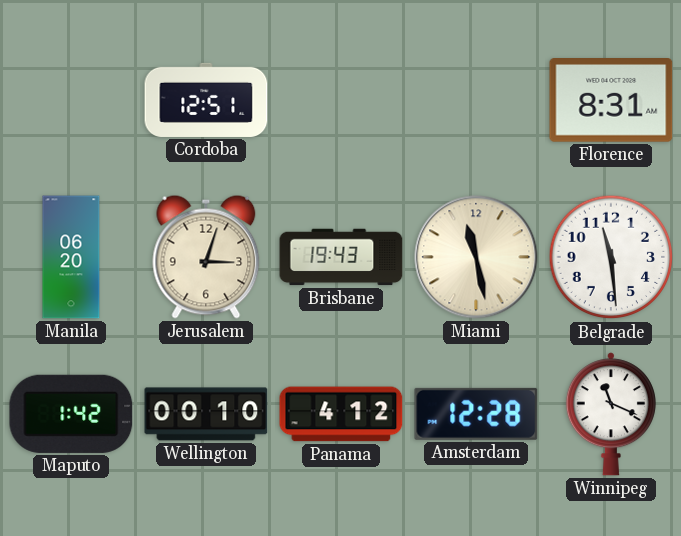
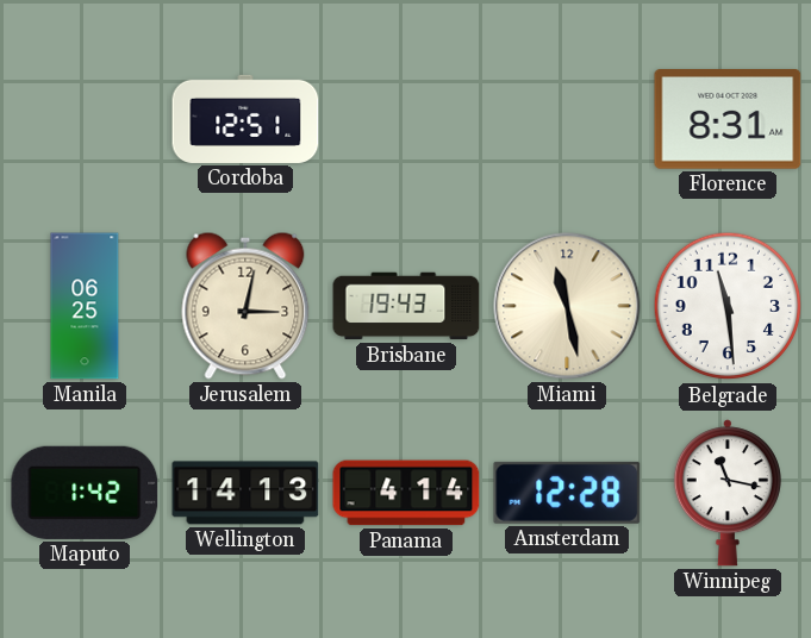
Manila: 06:20 -> 06:25 (85, 306)
Jerusalem: 3:03 -> 3:02 (245, 306)
Wellington: 00:10 -> 14:13 (245, 493)
Panama: 4:12 -> 4:14 (406, 493)
Winnipeg: 11:19 -> 11:17 (728, 493)
